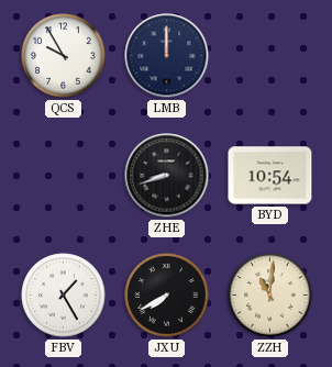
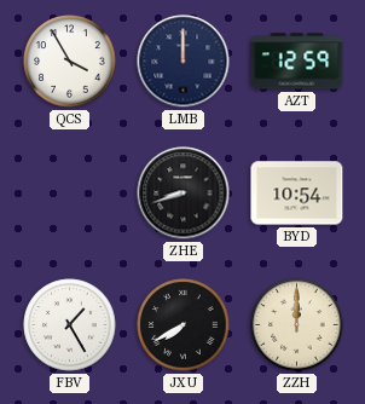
QCS: 9:55 -> 3:55 (70, 62)
AZT: none -> 12:59 (297, 62)
ZZH: 11:01 -> 12:00 (297, 325)
